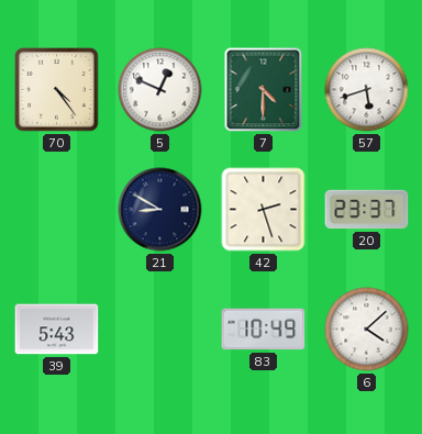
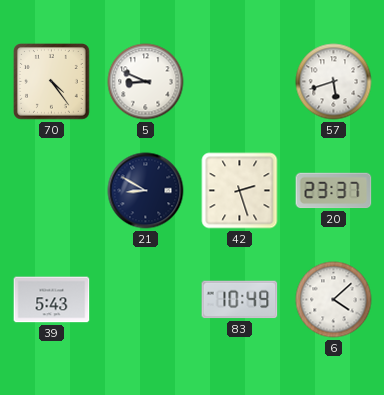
5: 12:49 -> 8:49 (146, 82)
7: 4:30 -> none (264, 90)
